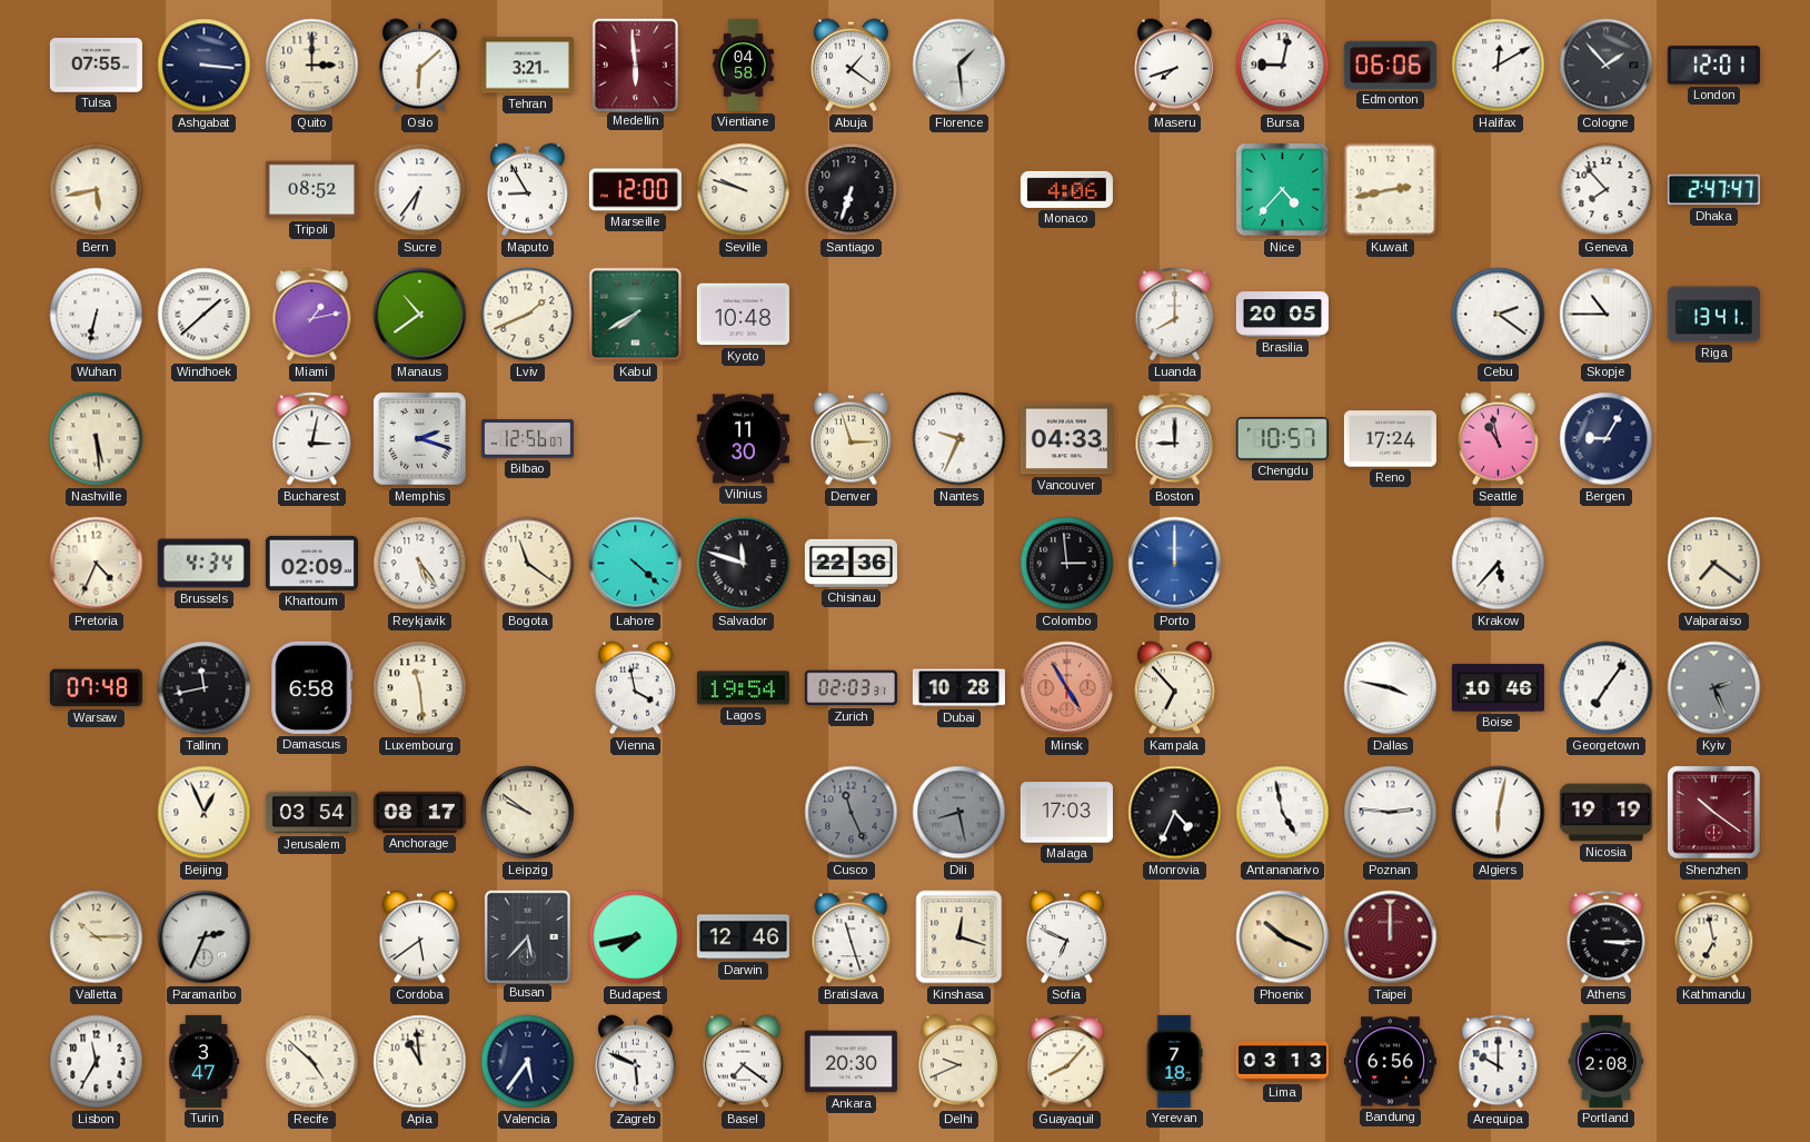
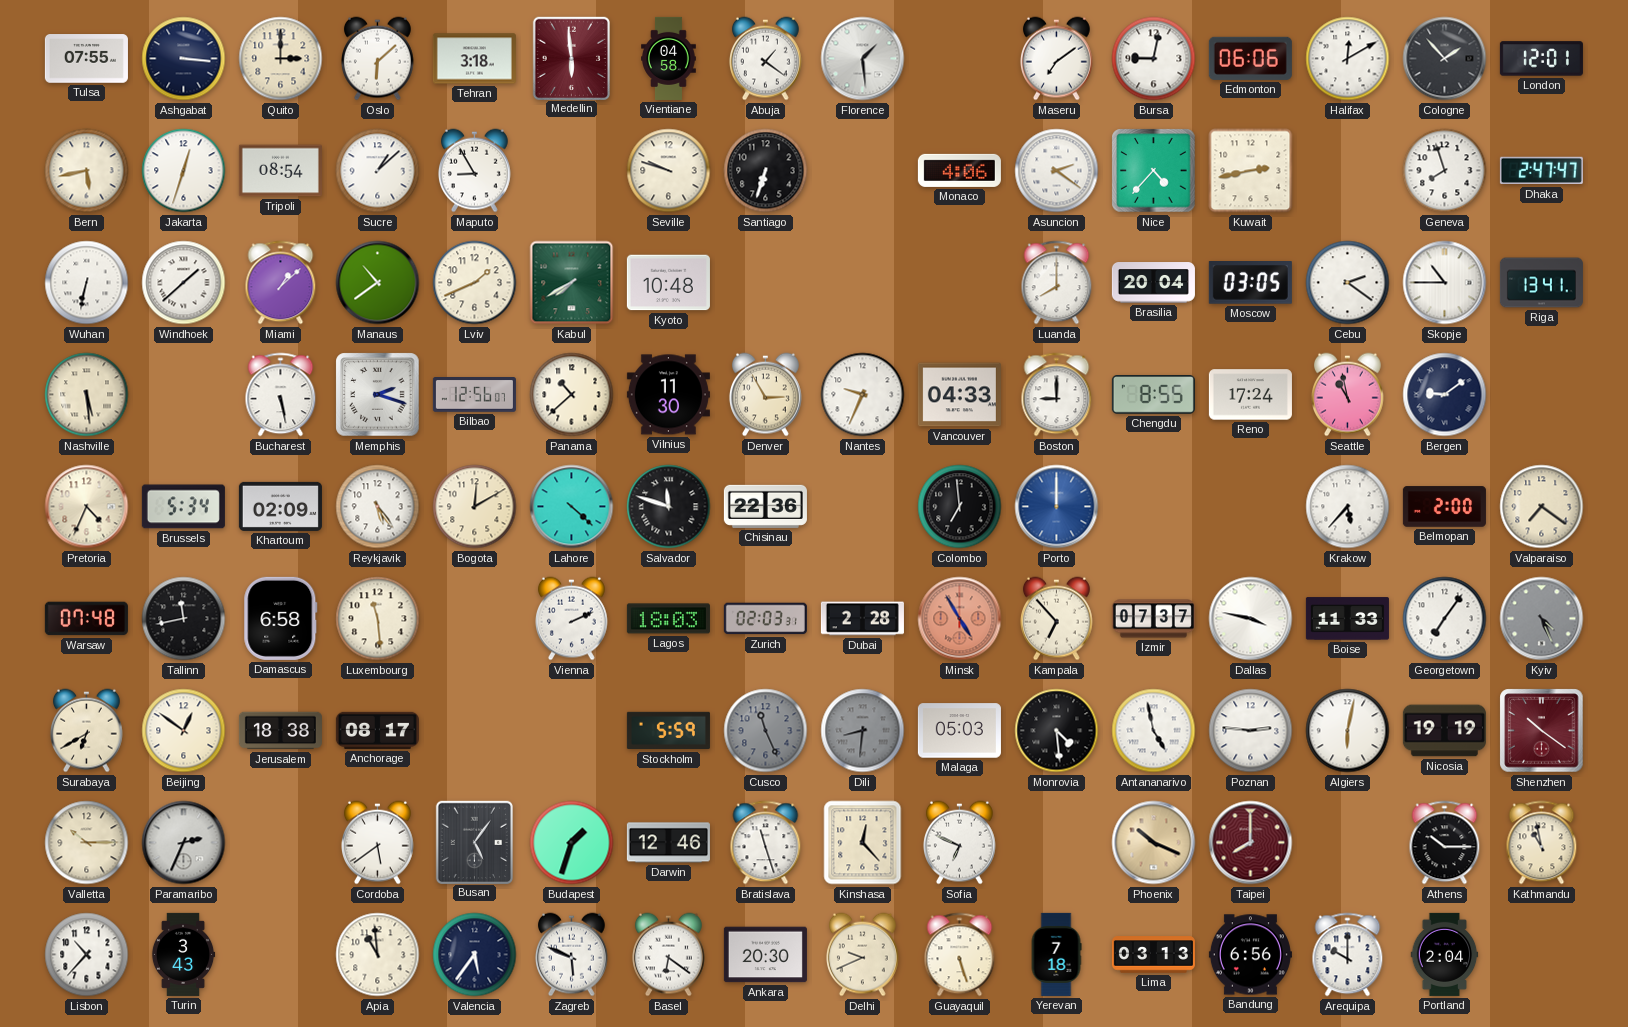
Tehran: 3:21 -> 3:18 (474, 59)
Maseru: 7:42 -> 7:09 (1056, 59)
Jakarta: none -> 12:33 (184, 171)
Tripoli: 08:52 -> 08:54 (280, 171)
Sucre: 6:36 -> 1:08 (378, 171)
Marseille: 12:00 -> none (635, 190)
Asuncion: none -> 2:21 (1057, 171)
Geneva: 7:53 -> 7:57 (1445, 171)
Miami: 1:13 -> 1:08 (281, 283)
Brasilia: 20:05 -> 20:04 (1153, 283)
Moscow: none -> 03:05 (1250, 283)
Bucharest: 3:02 -> 5:28 (281, 395)
Panama: none -> 10:38 (572, 395)
Denver: 2:57 -> 2:55 (765, 395)
Chengdu: 10:57 -> 8:55 (1153, 395)
Bergen: 9:05 -> 9:09 (1445, 395)
Brussels: 4:34 -> 5:34 (183, 507)
Bogota: 11:21 -> 12:10 (475, 507)
Colombo: 2:59 -> 6:59 (960, 507)
Belmopan: none -> 2:00 (1444, 507)
Vienna: 3:58 -> 2:11 (571, 619)
Lagos: 19:54 -> 18:03 (668, 619)
Dubai: 10:28 -> 2:28 (862, 619)
Izmir: none -> 07:37 (1153, 619)
Boise: 10:46 -> 11:33 (1347, 619)
Kyiv: 2:26 -> 4:26 (1542, 619)
Surabaya: none -> 6:40 (86, 731)
Beijing: 12:56 -> 12:51 (184, 731)
Jerusalem: 03:54 -> 18:38 (280, 731)
Leipzig: 9:51 -> none (528, 813)
Stockholm: none -> 5:59 (668, 731)
Dili: 8:28 -> 8:31 (863, 731)
Malaga: 17:03 -> 05:03 (959, 731)
Monrovia: 4:34 -> 4:29 (1057, 731)
Busan: 5:37 -> 5:06 (474, 842)
Budapest: 7:43 -> 1:33 (572, 843)
Kinshasa: 12:18 -> 12:23 (863, 843)
Taipei: 12:00 -> 8:00 (1251, 843)
Athens: 3:15 -> 10:15 (1445, 843)
Kathmandu: 6:58 -> 10:58 (1542, 843)
Lisbon: 11:35 -> 10:37 (87, 955)
Turin: 3:47 -> 3:43 (183, 954)
Recife: 4:52 -> none (312, 1062)
Basel: 7:21 -> 6:21 (668, 955)
Guayaquil: 8:07 -> 5:27 (960, 955)
Portland: 2:08 -> 2:04 (1445, 954)
